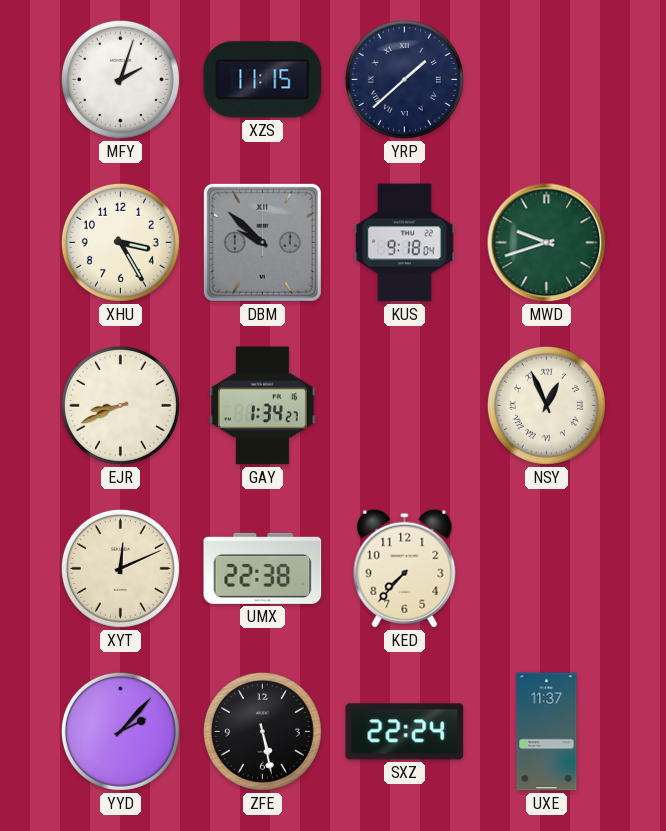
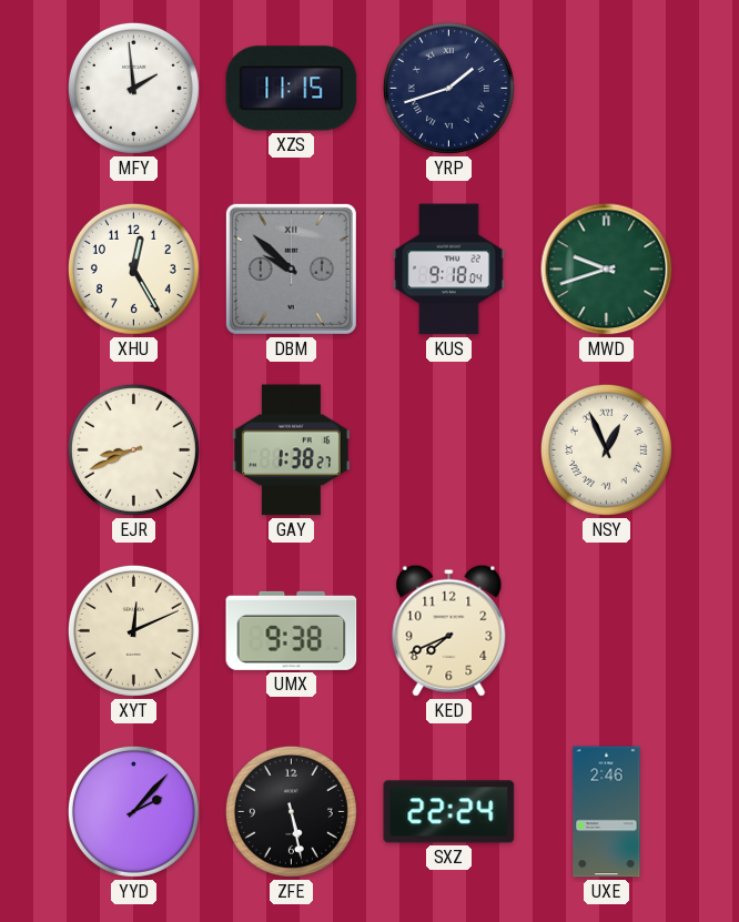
MFY: 2:03 -> 1:59 (133, 88)
YRP: 1:38 -> 1:42 (448, 88)
XHU: 3:25 -> 12:25 (133, 269)
GAY: 1:34 -> 1:38 (291, 450)
UMX: 22:38 -> 9:38 (292, 630)
KED: 7:37 -> 7:41 (449, 630)
UXE: 11:37 -> 2:46 (607, 812)
